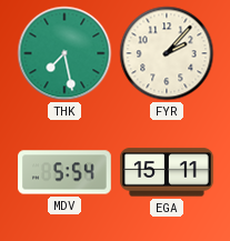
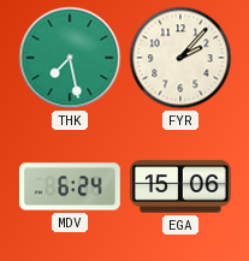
MDV: 5:54 -> 6:24 (70, 186)
EGA: 15:11 -> 15:06 (182, 186)
